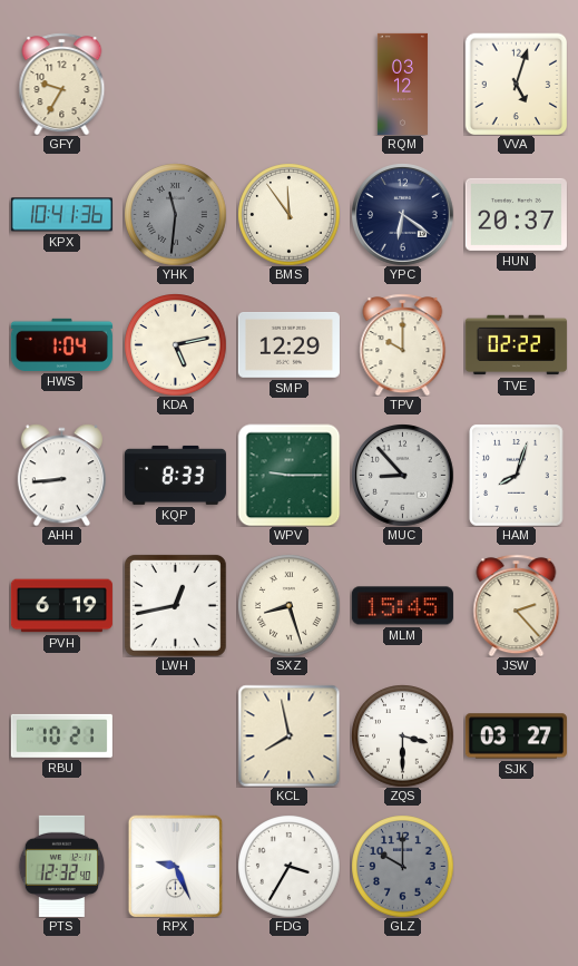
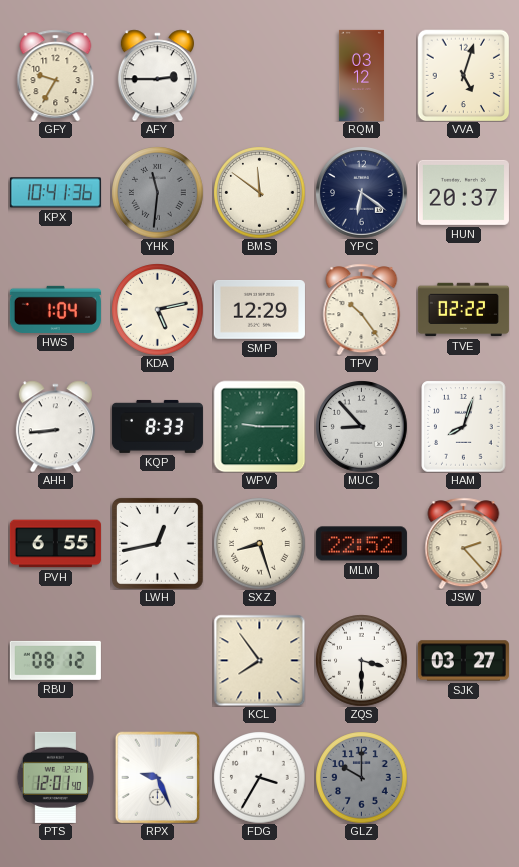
AFY: none -> 2:45 (157, 75)
BMS: 11:54 -> 11:51 (259, 192)
TPV: 10:00 -> 10:24 (362, 309)
PVH: 6:19 -> 6:55 (55, 544)
MLM: 15:45 -> 22:52 (361, 544)
RBU: 10:21 -> 08:12 (55, 660)
KCL: 7:58 -> 7:54 (259, 660)
PTS: 12:32 -> 12:01 (56, 777)
